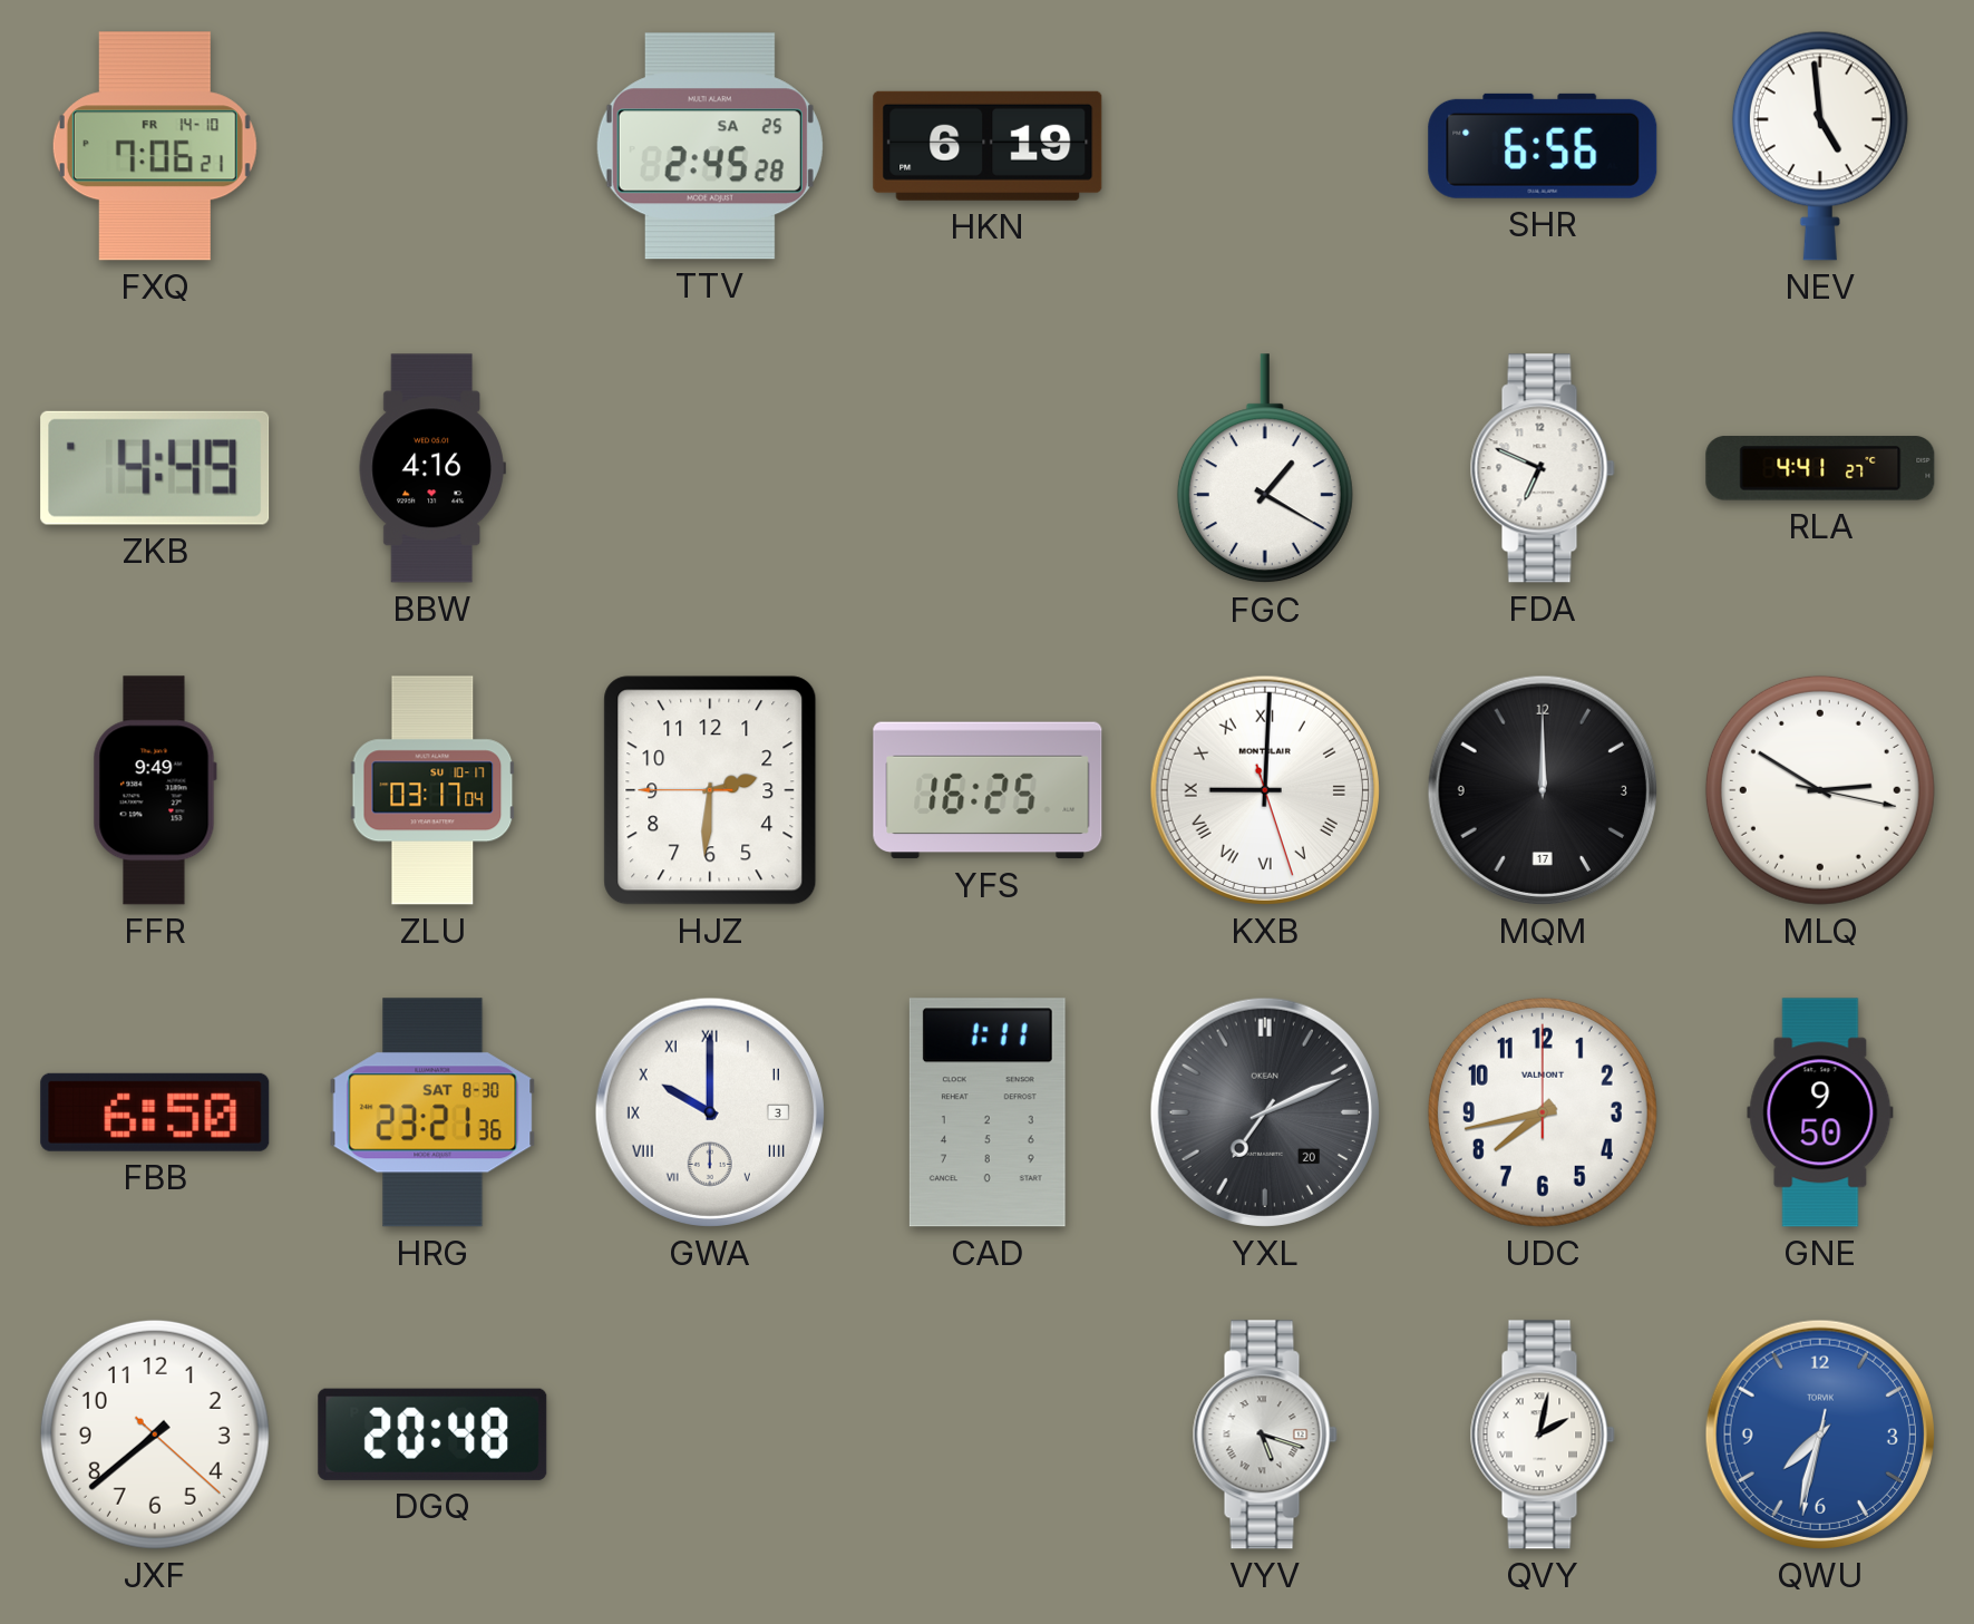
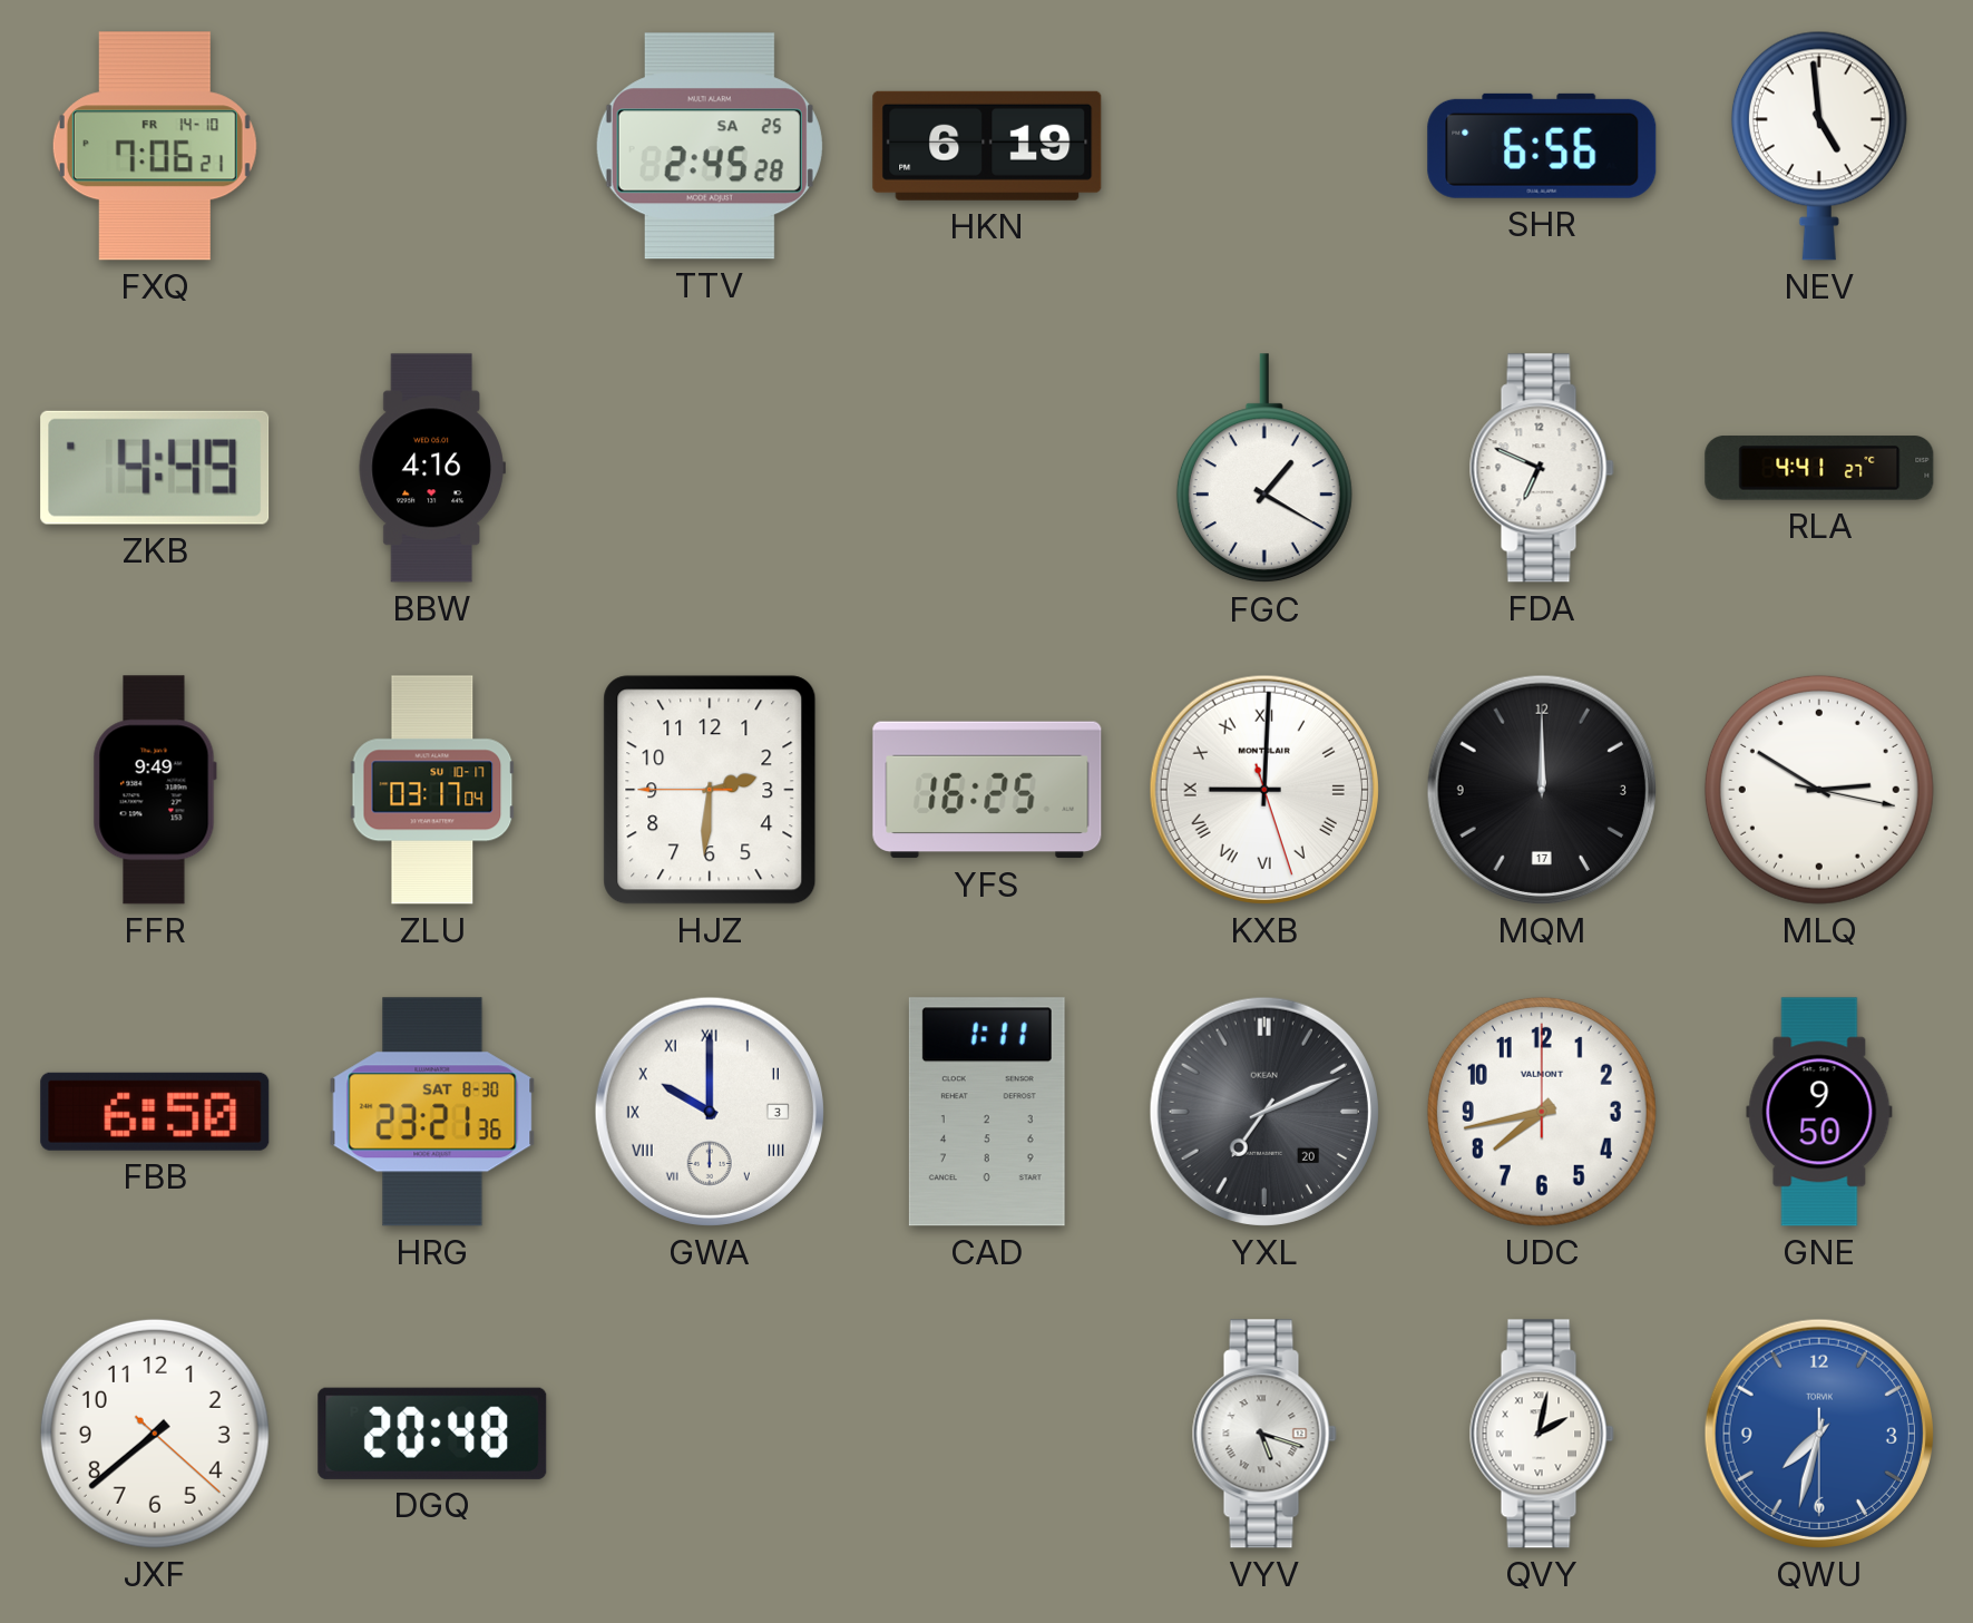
QWU: 7:32:32 -> 7:32:30 (1819, 1434)
